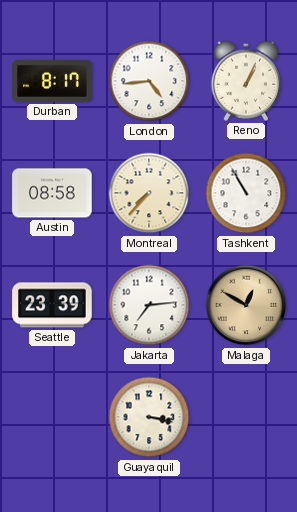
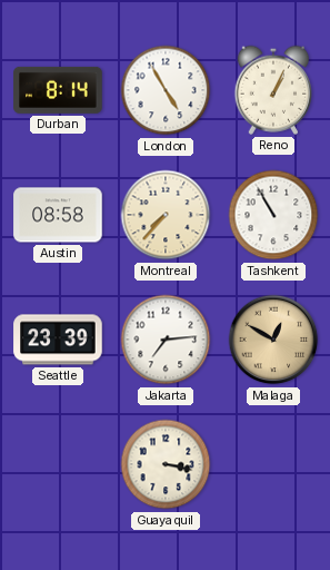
Durban: 8:17 -> 8:14 (58, 90)
London: 4:44 -> 4:55 (166, 90)
